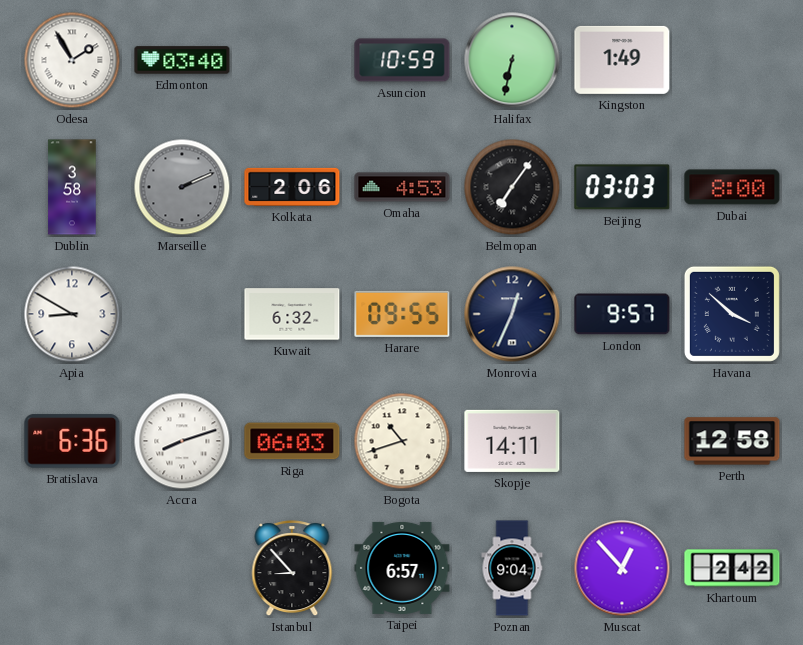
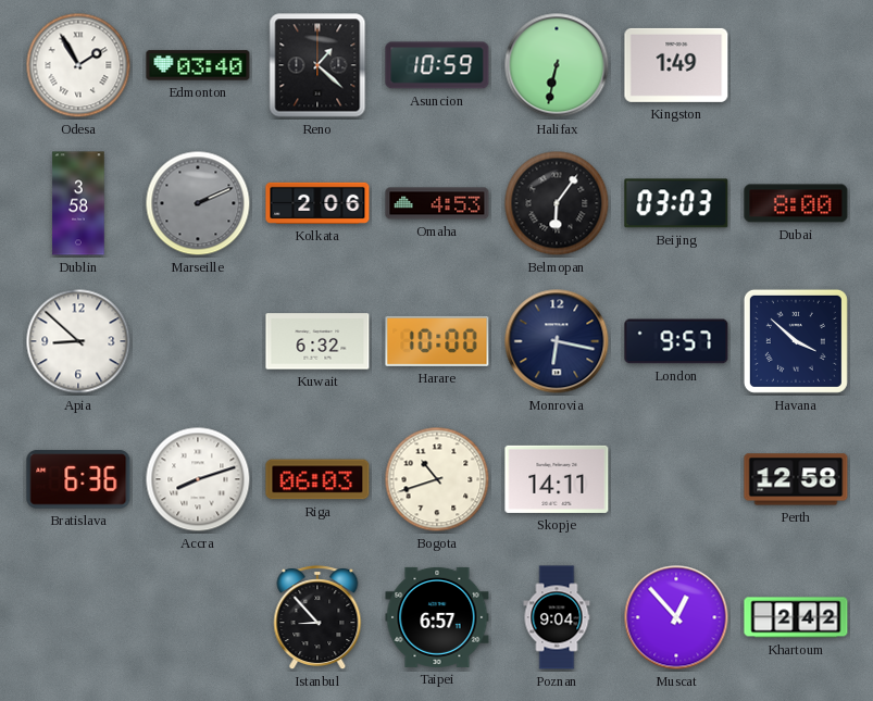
Reno: none -> 1:22 (317, 65)
Belmopan: 7:06 -> 6:06 (557, 203)
Apia: 8:50 -> 8:52 (78, 341)
Harare: 09:55 -> 10:00 (437, 341)
Monrovia: 12:34 -> 6:17 (557, 341)
